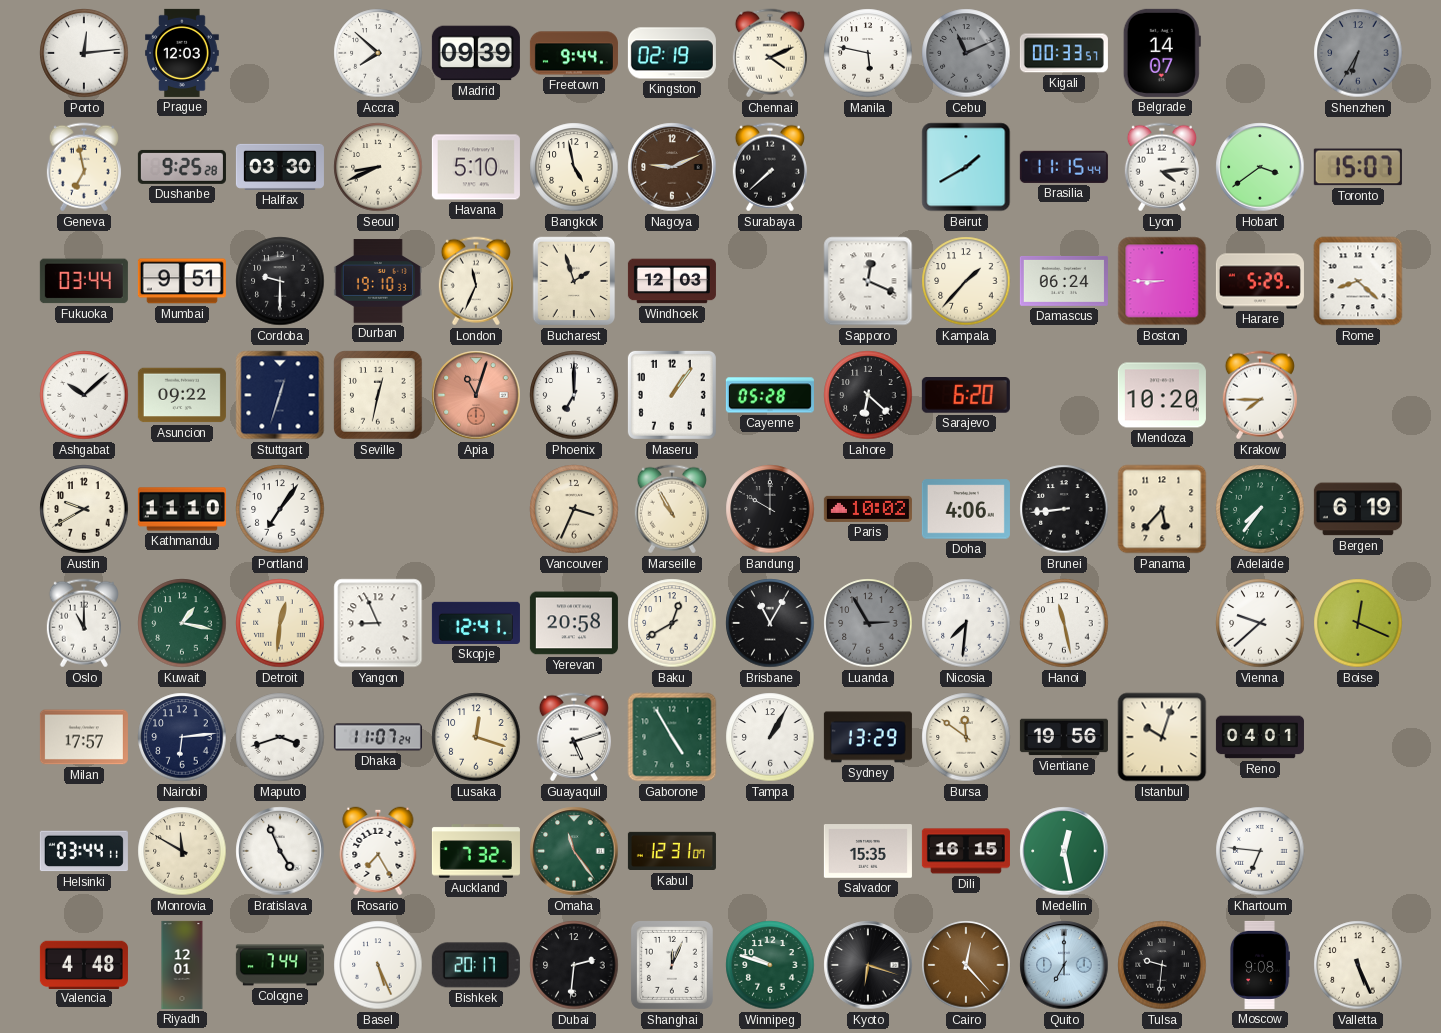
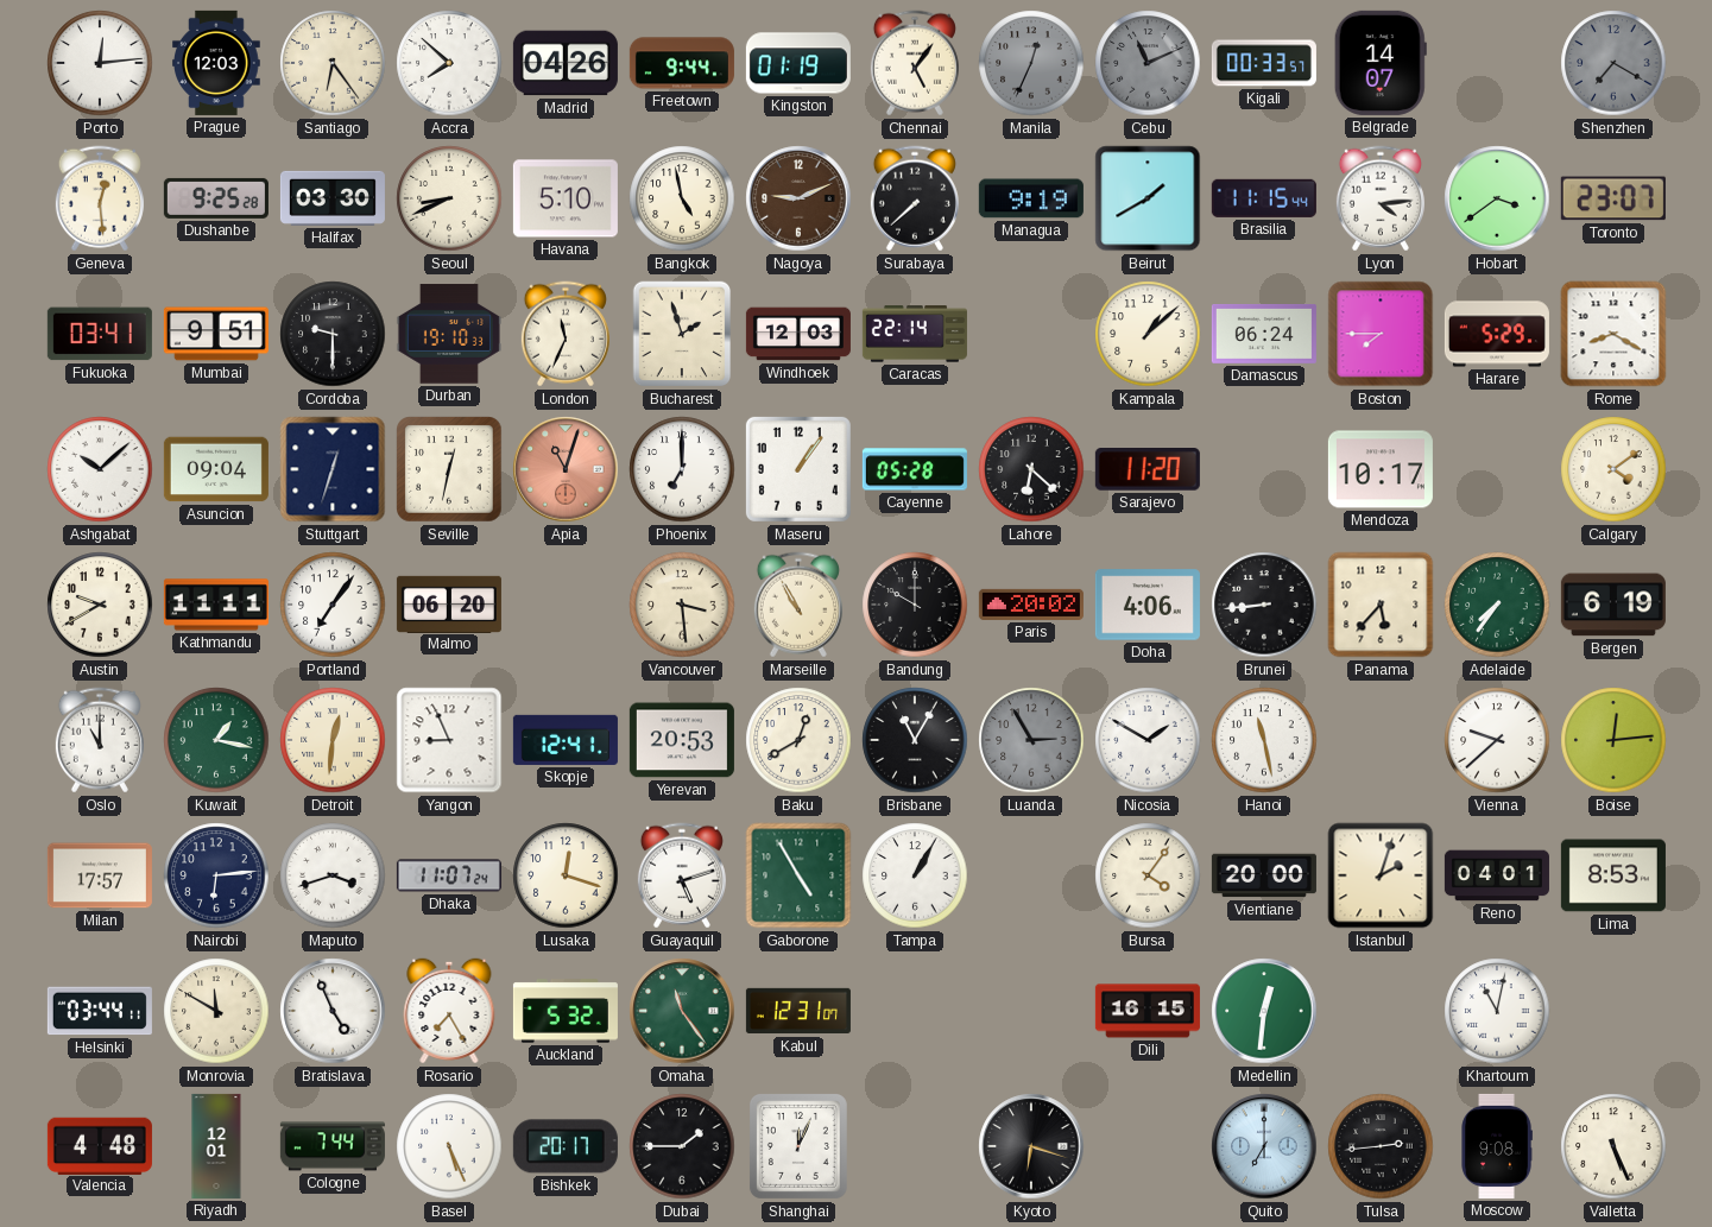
Santiago: none -> 6:24 (333, 63)
Madrid: 09:39 -> 04:26 (566, 63)
Kingston: 02:19 -> 01:19 (798, 63)
Chennai: 4:11 -> 5:06 (915, 63)
Manila: 5:47 -> 12:34 (1031, 63)
Manila dial: white -> grey (1031, 63)
Shenzhen: 6:35 -> 7:20 (1613, 63)
Geneva: 6:58 -> 12:29 (100, 198)
Managua: none -> 9:19 (1031, 198)
Toronto: 15:07 -> 23:07 (1613, 198)
Fukuoka: 03:44 -> 03:41 (100, 334)
Caracas: none -> 22:14 (915, 334)
Sapporo: 12:19 -> none (868, 281)
Kampala: 1:37 -> 1:08 (1148, 334)
Boston: 8:45 -> 7:45 (1381, 334)
Rome: 8:22 -> 8:20 (1613, 334)
Asuncion: 09:22 -> 09:04 (216, 469)
Sarajevo: 6:20 -> 11:20 (1148, 469)
Mendoza: 10:20 -> 10:17 (1381, 469)
Krakow: 7:45 -> none (1260, 395)
Calgary: none -> 4:09 (1613, 469)
Kathmandu: 11:10 -> 11:11 (216, 605)
Malmo: none -> 06:20 (449, 603)
Vancouver: 3:34 -> 3:29 (682, 605)
Paris: 10:02 -> 20:02 (1031, 605)
Yerevan: 20:58 -> 20:53 (682, 740)
Nicosia: 7:31 -> 1:50 (1148, 740)
Boise: 12:19 -> 12:14 (1613, 740)
Sydney: 13:29 -> none (868, 737)
Bursa: 11:51 -> 4:06 (1148, 875)
Vientiane: 19:56 -> 20:00 (1264, 875)
Istanbul: 10:03 -> 2:03 (1381, 875)
Lima: none -> 8:53 (1613, 875)
Auckland: 7:32 -> 5:32 (566, 1011)
Salvador: 15:35 -> none (868, 851)
Medellin: 12:28 -> 12:31 (1264, 1011)
Khartoum: 6:46 -> 11:02 (1497, 1011)
Dubai: 2:31 -> 1:45 (682, 1146)
Winnipeg: 9:48 -> none (770, 965)
Cairo: 12:23 -> none (966, 965)
Tulsa: 9:31 -> 2:44 (1381, 1146)
